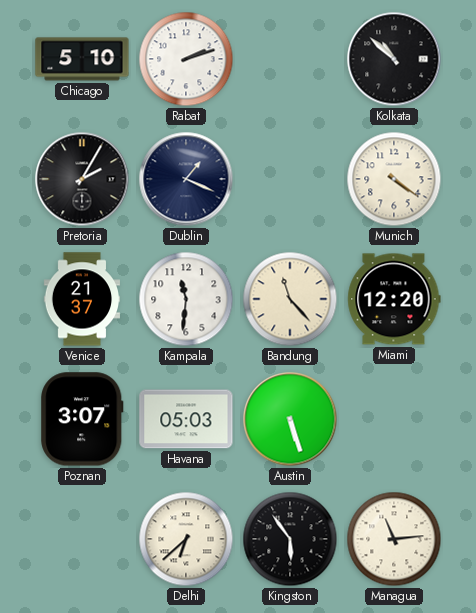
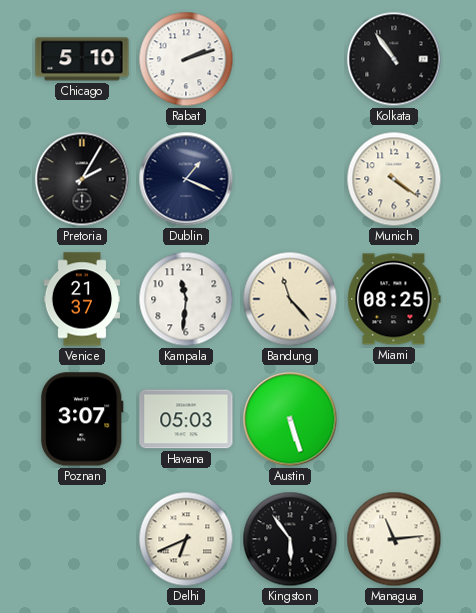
Kolkata: 10:52 -> 10:54 (394, 59)
Miami: 12:20 -> 08:25 (394, 299)
Delhi: 6:38 -> 6:41 (186, 539)
